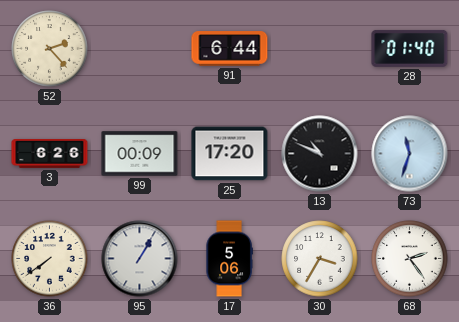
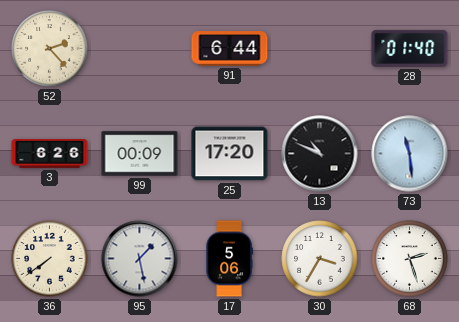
73: 11:33 -> 11:29 (410, 154)
95: 1:05 -> 1:28 (140, 259)
68: 2:24 -> 2:27 (410, 259)
